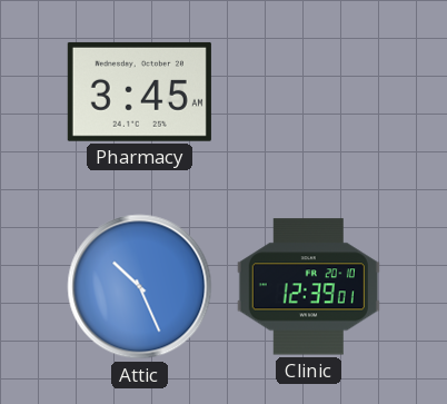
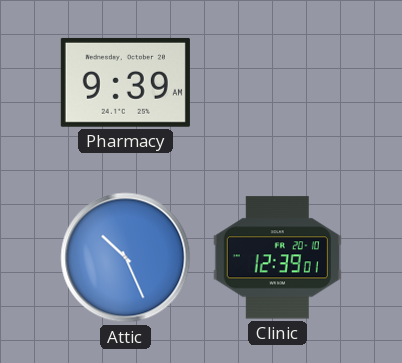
Pharmacy: 3:45 -> 9:39 (125, 82)
